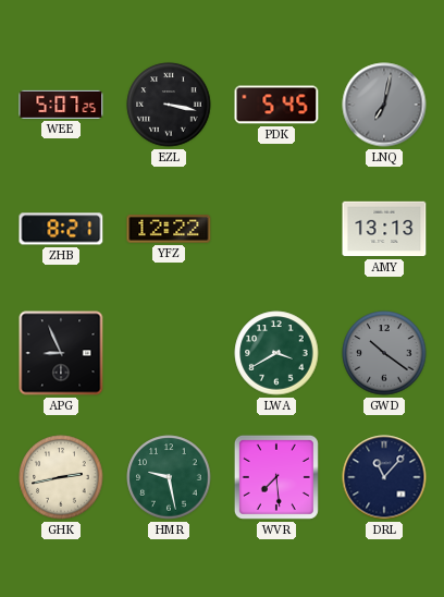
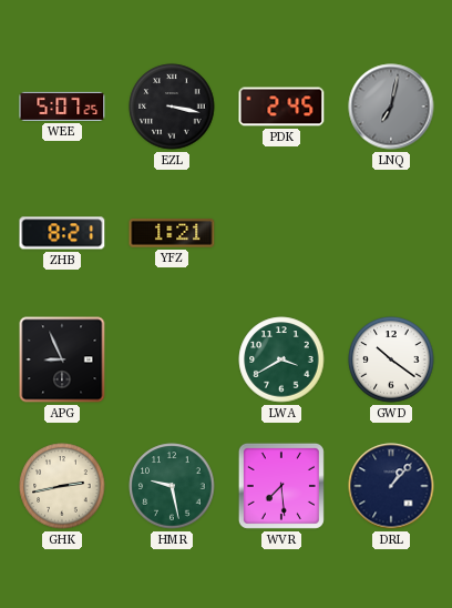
PDK: 5:45 -> 2:45 (281, 107)
YFZ: 12:22 -> 1:21 (172, 233)
AMY: 13:13 -> none (384, 229)
GWD dial: grey -> white (391, 359)
DRL: 11:07 -> 1:07 (391, 486)
